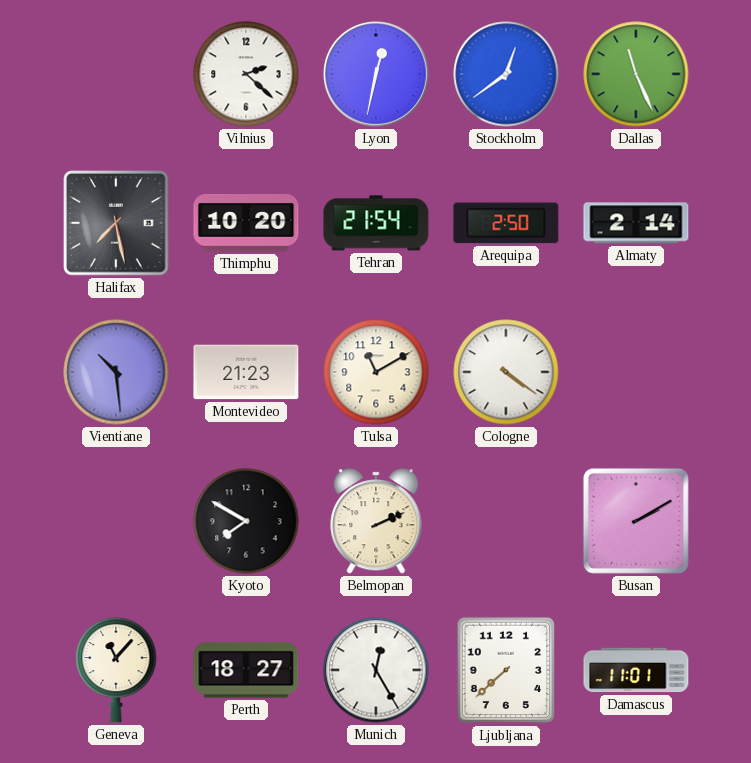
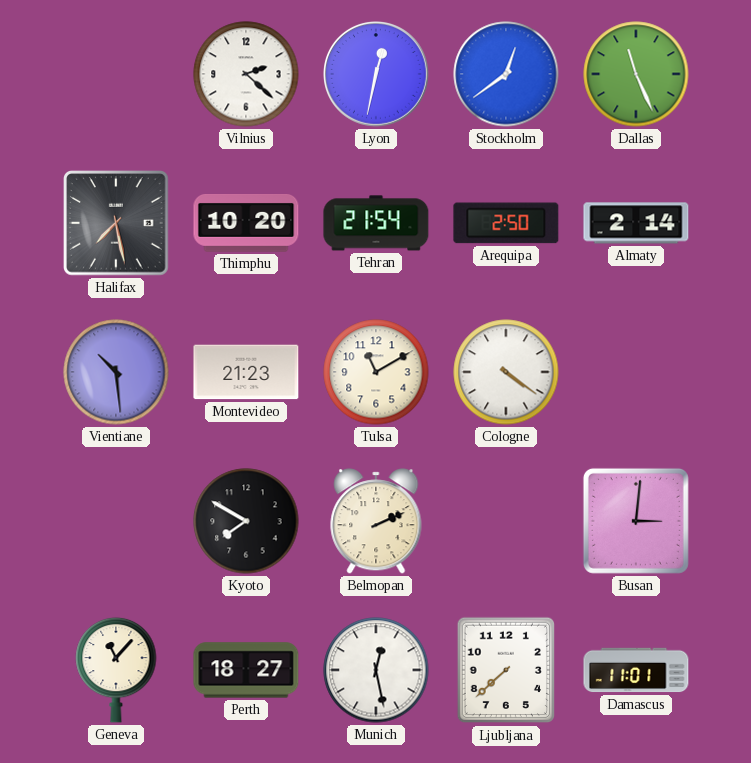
Busan: 2:10 -> 3:01 (636, 521)
Munich: 12:25 -> 12:28 (376, 670)
